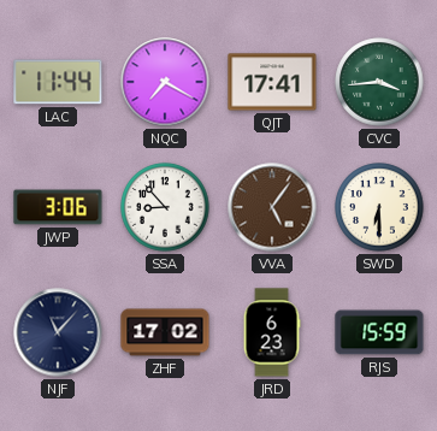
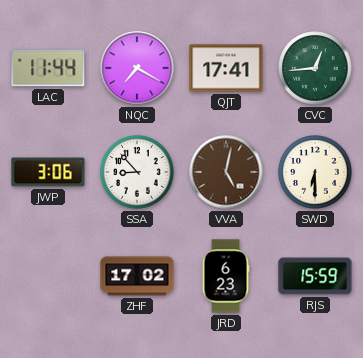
CVC: 3:44 -> 12:44 (315, 68)
VVA: 5:06 -> 5:02 (226, 172)
NJF: 11:07 -> none (58, 332)
